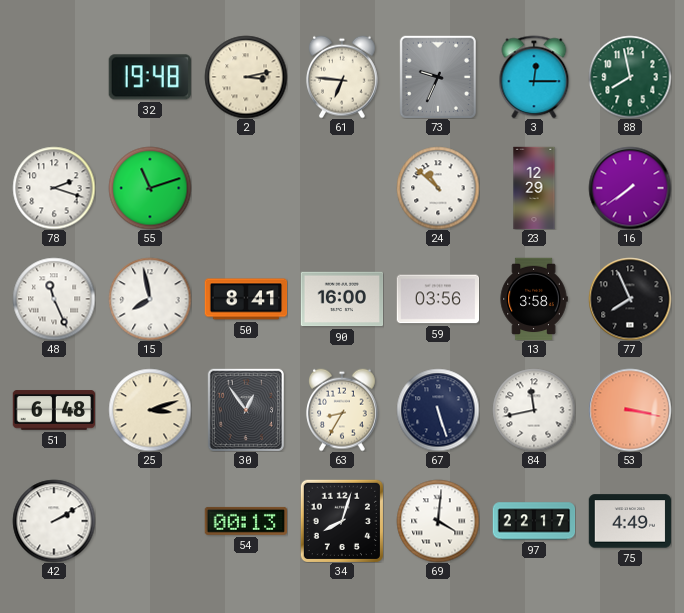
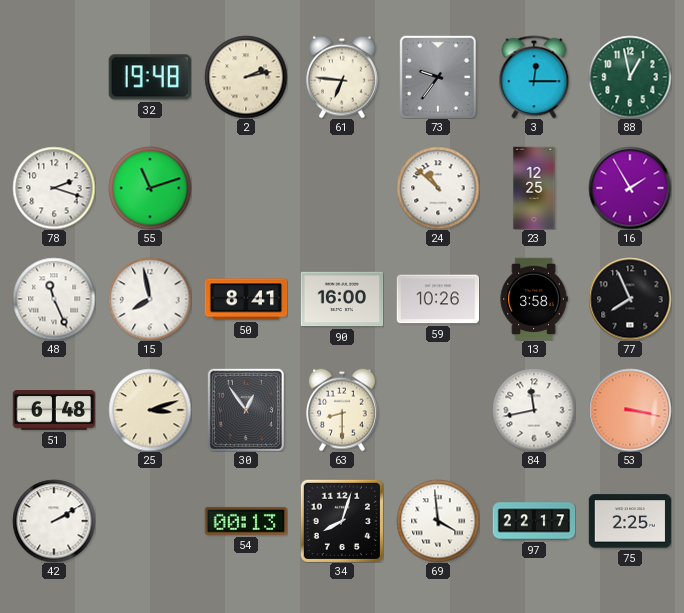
2: 3:13 -> 2:13 (246, 77)
73: 9:34 -> 9:36 (437, 77)
88: 7:58 -> 12:58 (630, 77)
23: 12:29 -> 12:25 (534, 188)
16: 7:39 -> 1:55 (630, 188)
59: 03:56 -> 10:26 (438, 299)
63: 8:35 -> 8:30 (343, 410)
67: 5:27 -> none (438, 410)
69: 4:01 -> 3:59 (438, 521)
75: 4:49 -> 2:25 (630, 521)
